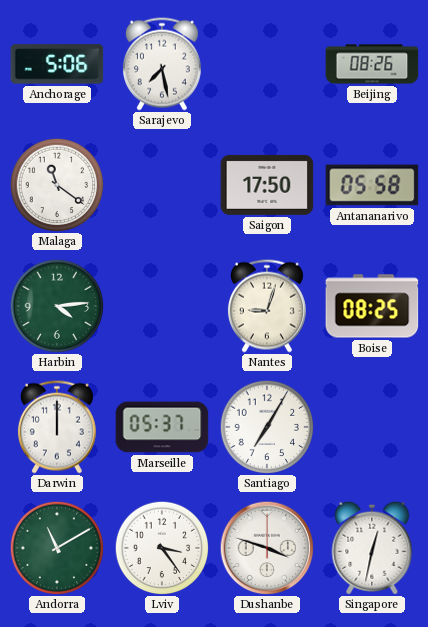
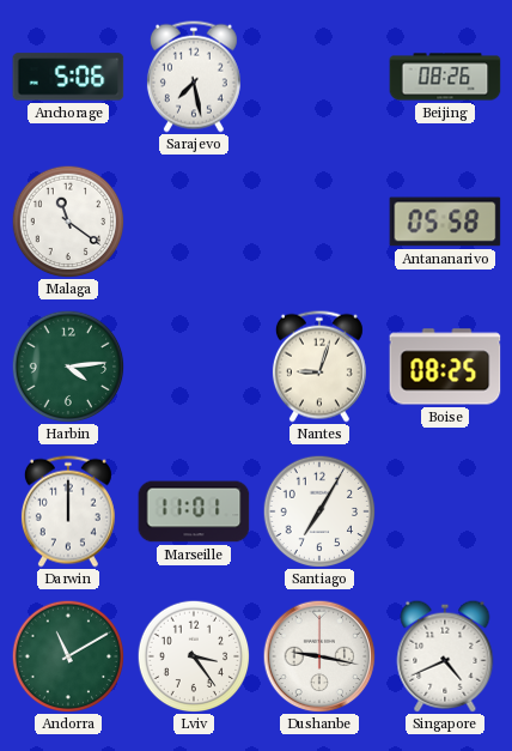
Saigon: 17:50 -> none (267, 185)
Marseille: 05:37 -> 11:01 (194, 511)
Dushanbe: 3:48 -> 9:17 (319, 656)
Singapore: 12:32 -> 4:41 (445, 656)
